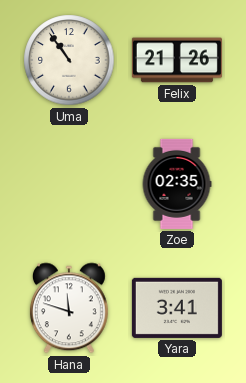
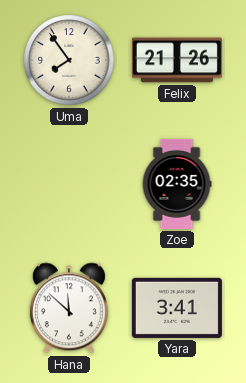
Uma: 10:54 -> 7:54 (69, 60)
Hana: 11:48 -> 11:52 (69, 308)
